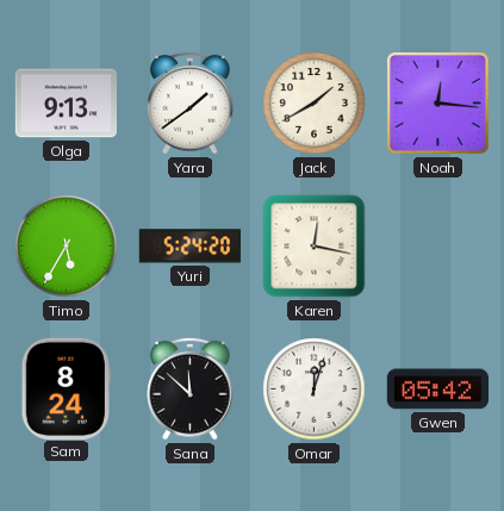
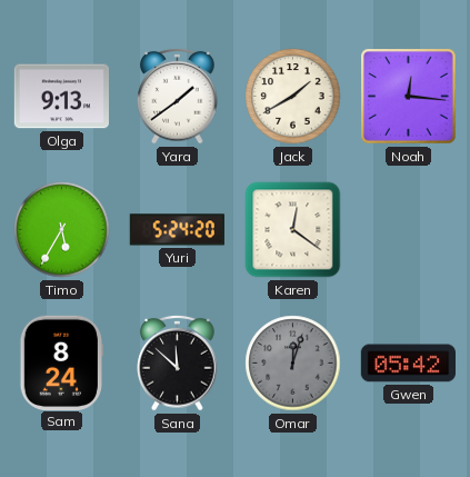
Karen: 12:17 -> 12:21 (293, 230)
Omar dial: white -> grey (293, 364)
